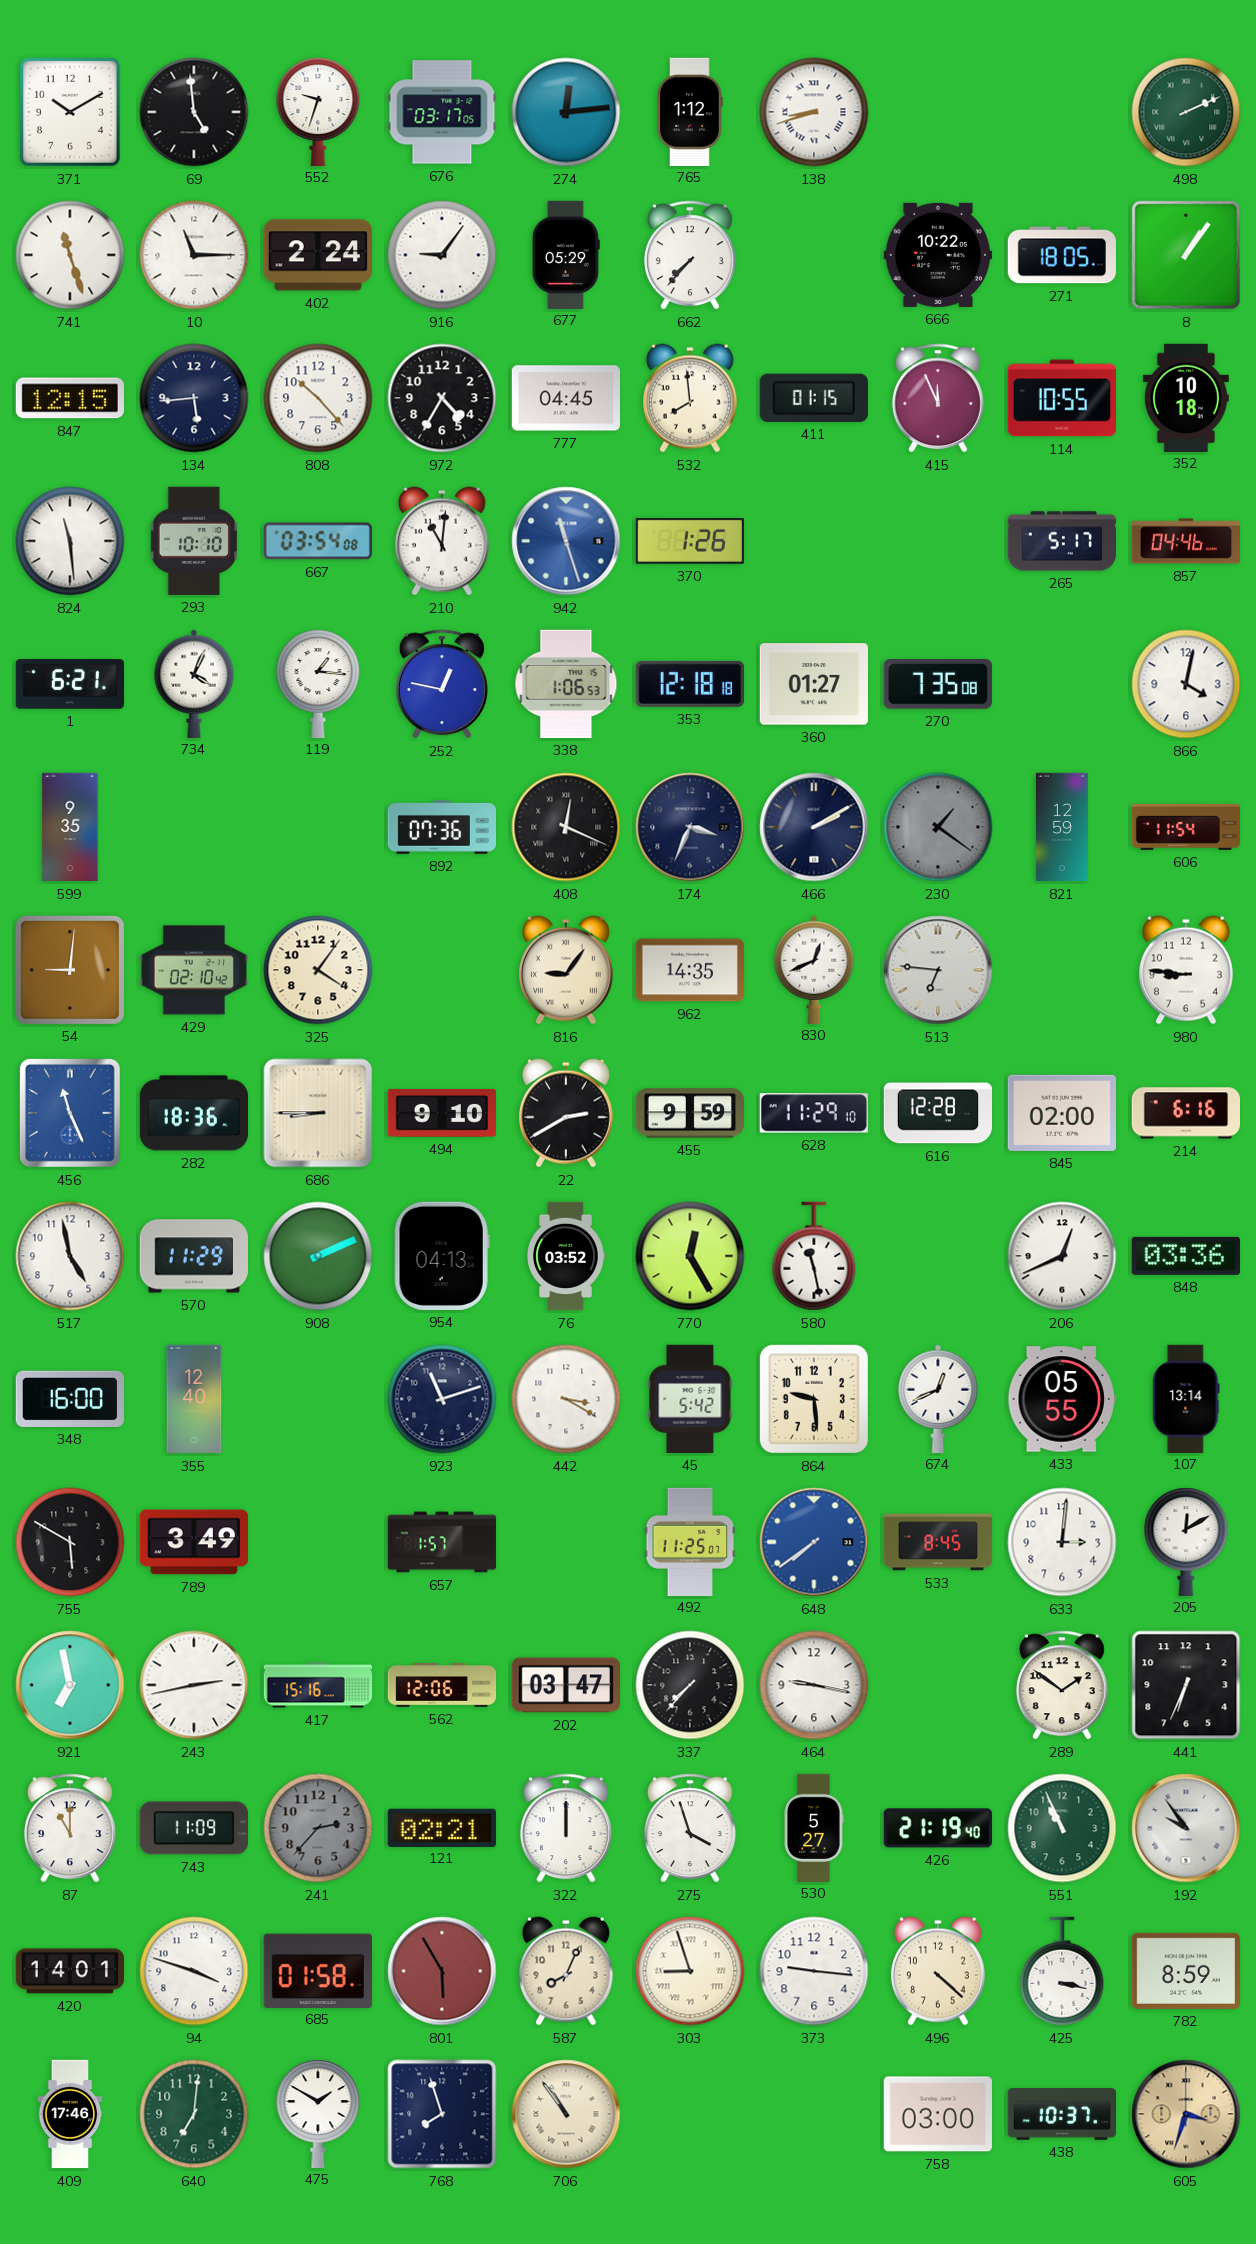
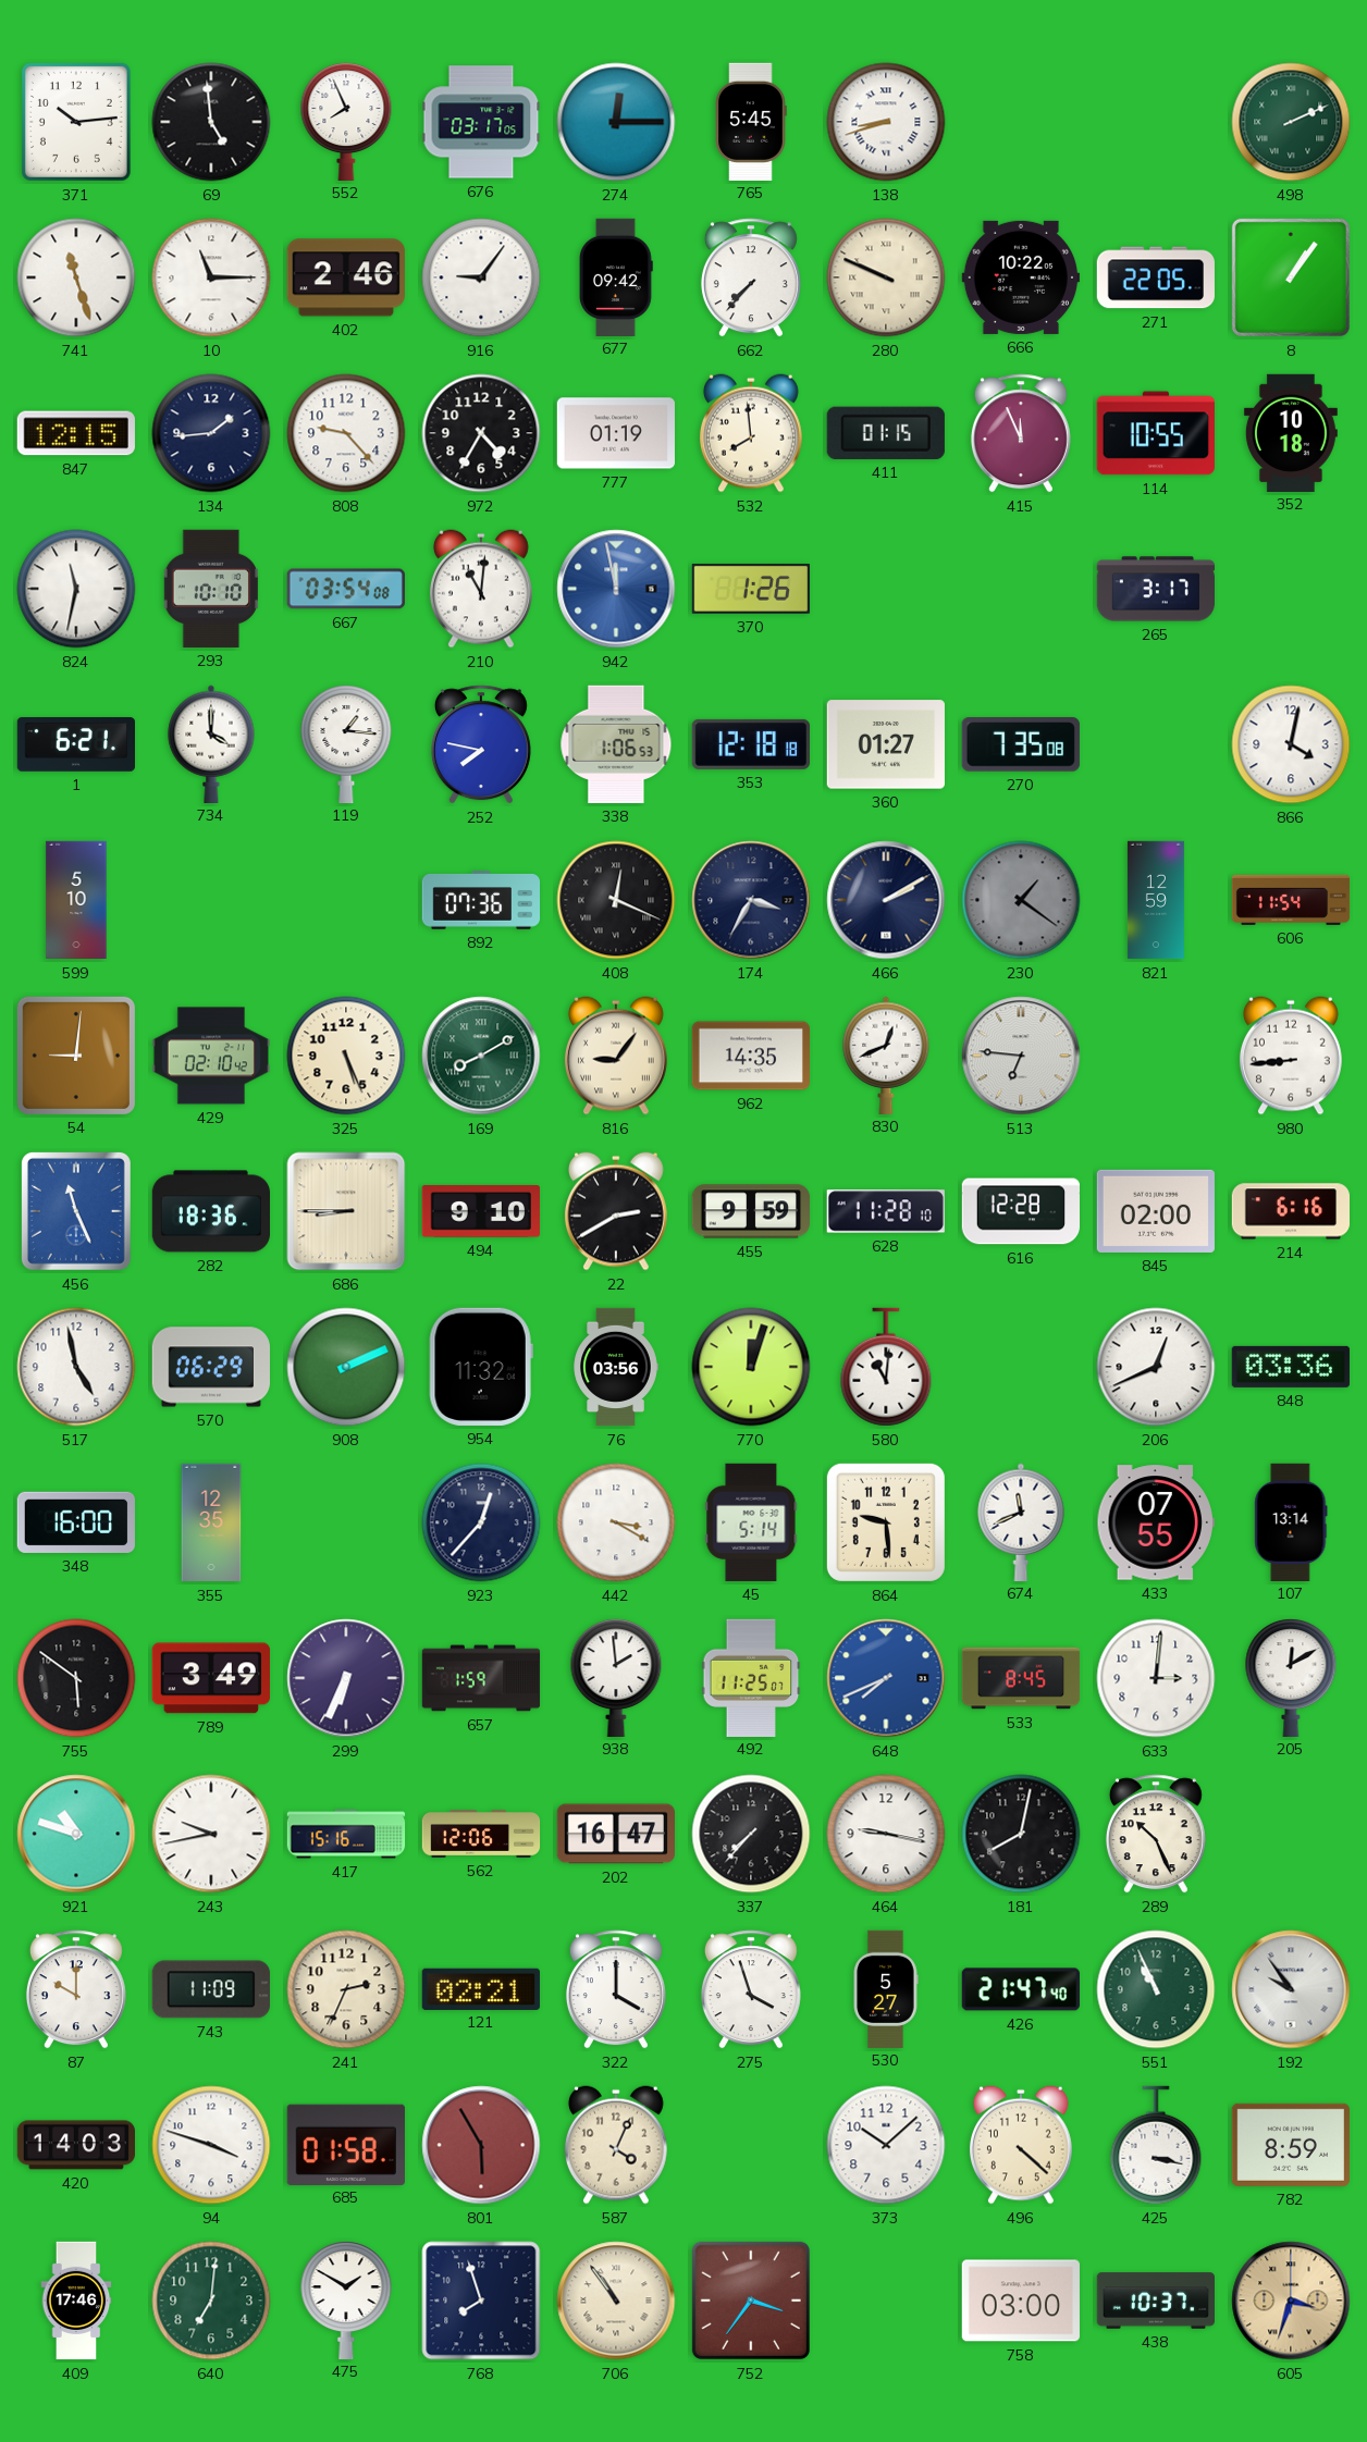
371: 10:10 -> 10:14 (76, 122)
552: 9:33 -> 7:56 (346, 121)
274: 12:14 -> 12:15 (616, 122)
765: 1:12 -> 5:45 (751, 121)
402: 2:24 -> 2:46 (346, 277)
677: 05:29 -> 09:42 (617, 276)
280: none -> 9:49 (886, 277)
271: 18:05 -> 22:05 (1155, 277)
134: 5:44 -> 1:44 (211, 433)
808: 10:23 -> 9:23 (346, 433)
777: 04:45 -> 01:19 (615, 433)
824: 11:29 -> 11:32 (76, 589)
942: 11:27 -> 11:58 (616, 589)
265: 5:17 -> 3:17 (1155, 589)
857: 04:46 -> none (1186, 541)
734: 4:04 -> 4:00 (211, 743)
252: 12:47 -> 7:47 (481, 744)
599: 9:35 -> 5:10 (76, 900)
174: 3:34 -> 3:35 (751, 900)
325: 4:06 -> 5:26 (346, 1056)
169: none -> 8:10 (481, 1056)
980: 8:46 -> 8:44 (1291, 1056)
628: 11:29 -> 11:28 (886, 1211)
570: 11:29 -> 06:29 (211, 1367)
954: 04:13 -> 11:32 (481, 1367)
76: 03:52 -> 03:56 (616, 1367)
770: 12:25 -> 12:03 (751, 1367)
580: 11:28 -> 11:01 (886, 1367)
355: 12:40 -> 12:35 (211, 1522)
923: 11:12 -> 12:37 (481, 1522)
45: 5:42 -> 5:14 (751, 1522)
674: 12:41 -> 11:41 (1021, 1521)
433: 05:55 -> 07:55 (1155, 1522)
755: 5:50 -> 5:51 (76, 1678)
299: none -> 6:34 (346, 1678)
657: 1:57 -> 1:59 (481, 1678)
938: none -> 1:59 (616, 1677)
648: 7:39 -> 7:41 (886, 1678)
921: 6:58 -> 10:48 (76, 1834)
243: 2:43 -> 9:43 (211, 1834)
202: 03:47 -> 16:47 (615, 1834)
181: none -> 8:02 (1021, 1834)
289: 1:51 -> 10:26 (1156, 1834)
441: 6:34 -> none (1186, 1685)
87: 11:00 -> 10:00 (76, 1989)
241: 2:37 -> 2:34 (346, 1989)
241 dial: grey -> cream (346, 1989)
322: 12:00 -> 4:00 (616, 1989)
426: 21:19 -> 21:47 (1021, 1989)
420: 14:01 -> 14:03 (75, 2145)
587: 8:04 -> 4:04 (616, 2145)
303: 8:57 -> none (690, 1971)
373: 9:16 -> 10:08 (886, 2145)
752: none -> 3:36 (751, 2301)
